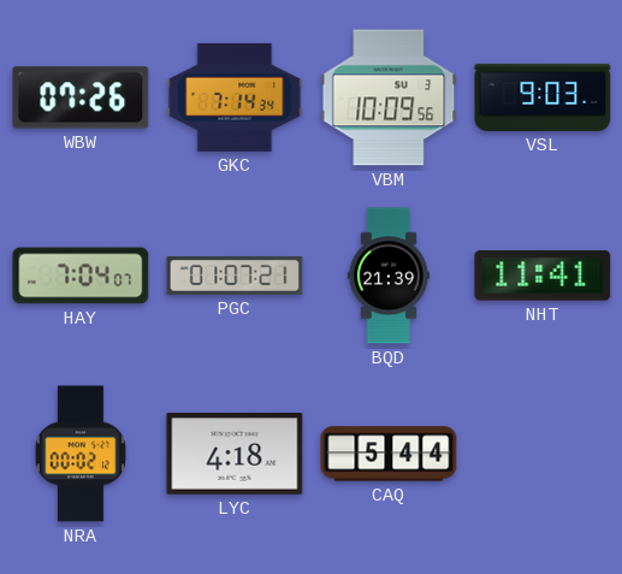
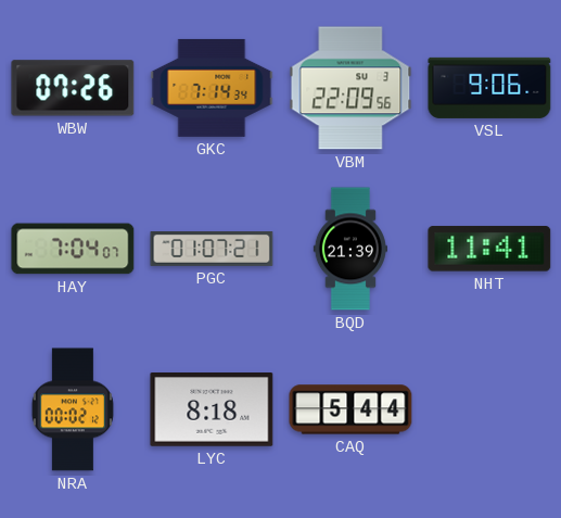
VBM: 10:09 -> 22:09 (350, 88)
VSL: 9:03 -> 9:06 (489, 88)
LYC: 4:18 -> 8:18 (212, 409)
